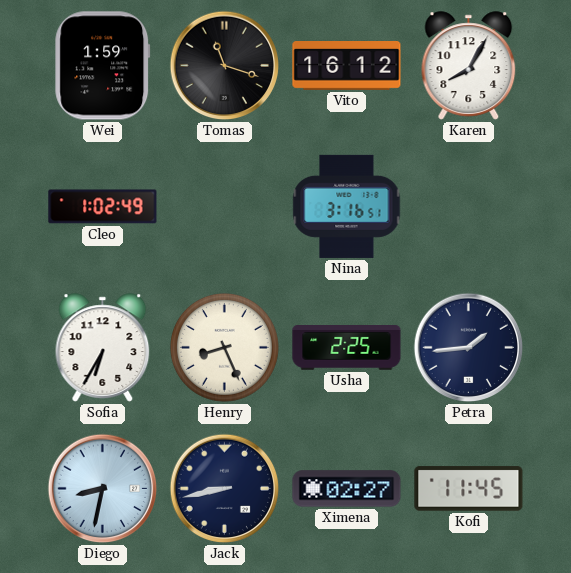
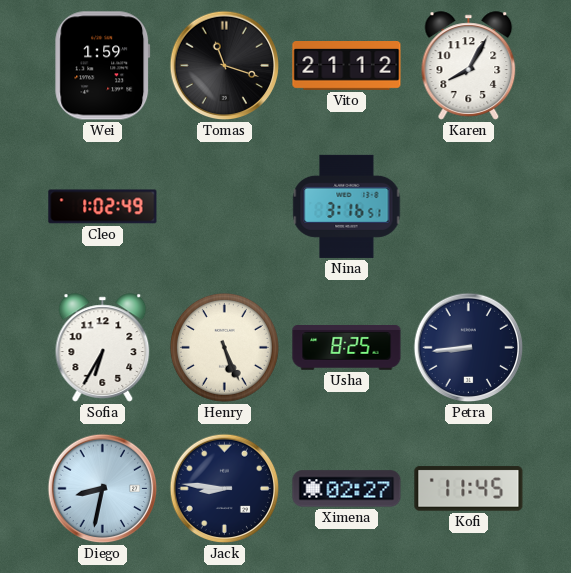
Vito: 16:12 -> 21:12 (347, 66)
Henry: 8:26 -> 5:26 (224, 347)
Usha: 2:25 -> 8:25 (347, 348)
Petra: 1:44 -> 8:44 (469, 348)
Jack: 8:43 -> 8:46 (225, 489)
